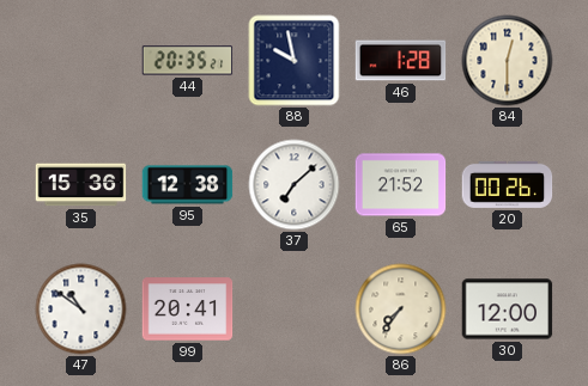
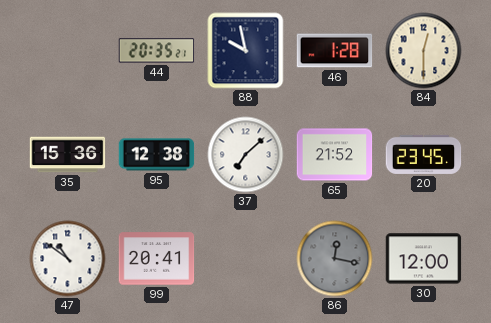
20: 00:26 -> 23:45 (424, 154)
86: 7:36 -> 12:17 (335, 259)
86 dial: cream -> grey (335, 259)
